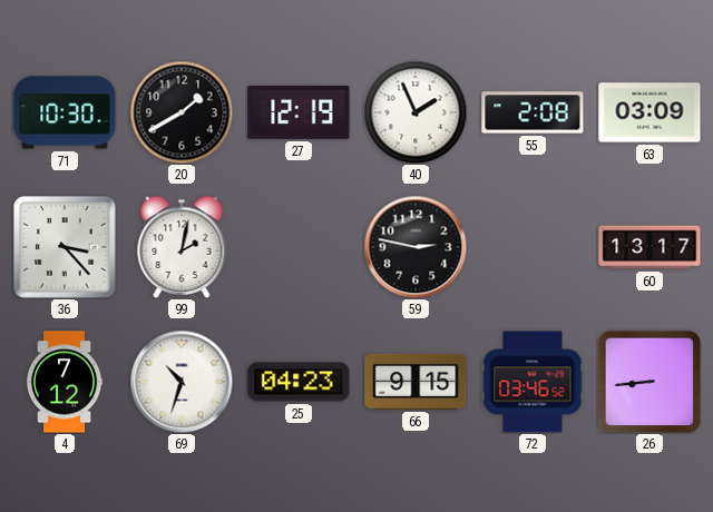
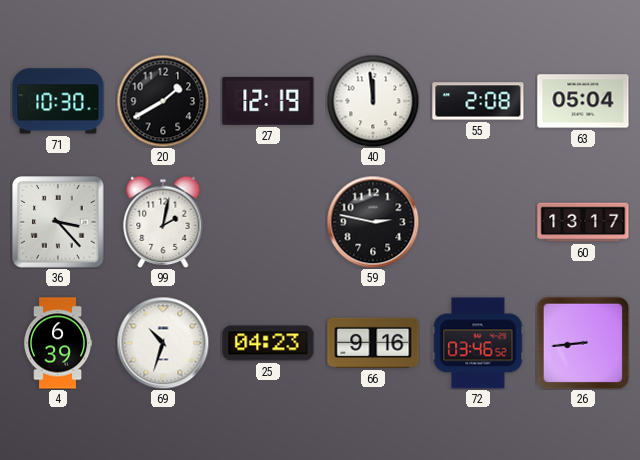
40: 1:56 -> 11:59 (373, 101)
63: 03:09 -> 05:04 (583, 101)
4: 7:12 -> 6:39 (59, 343)
66: 9:15 -> 9:16 (373, 343)
